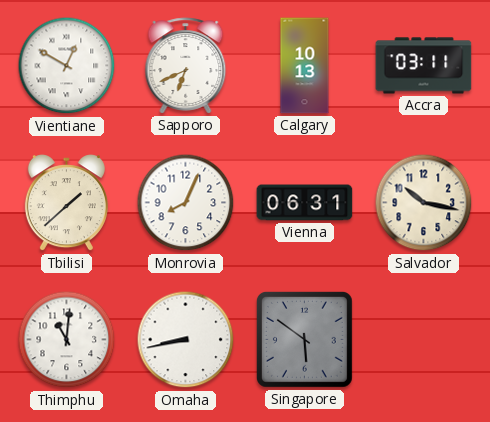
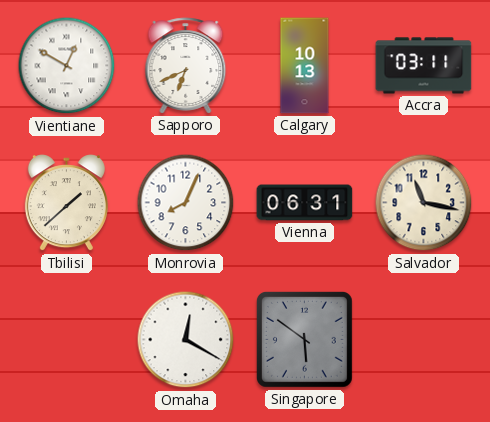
Salvador: 10:17 -> 11:17 (424, 203)
Thimphu: 11:01 -> none (67, 340)
Omaha: 8:43 -> 12:20 (186, 340)
